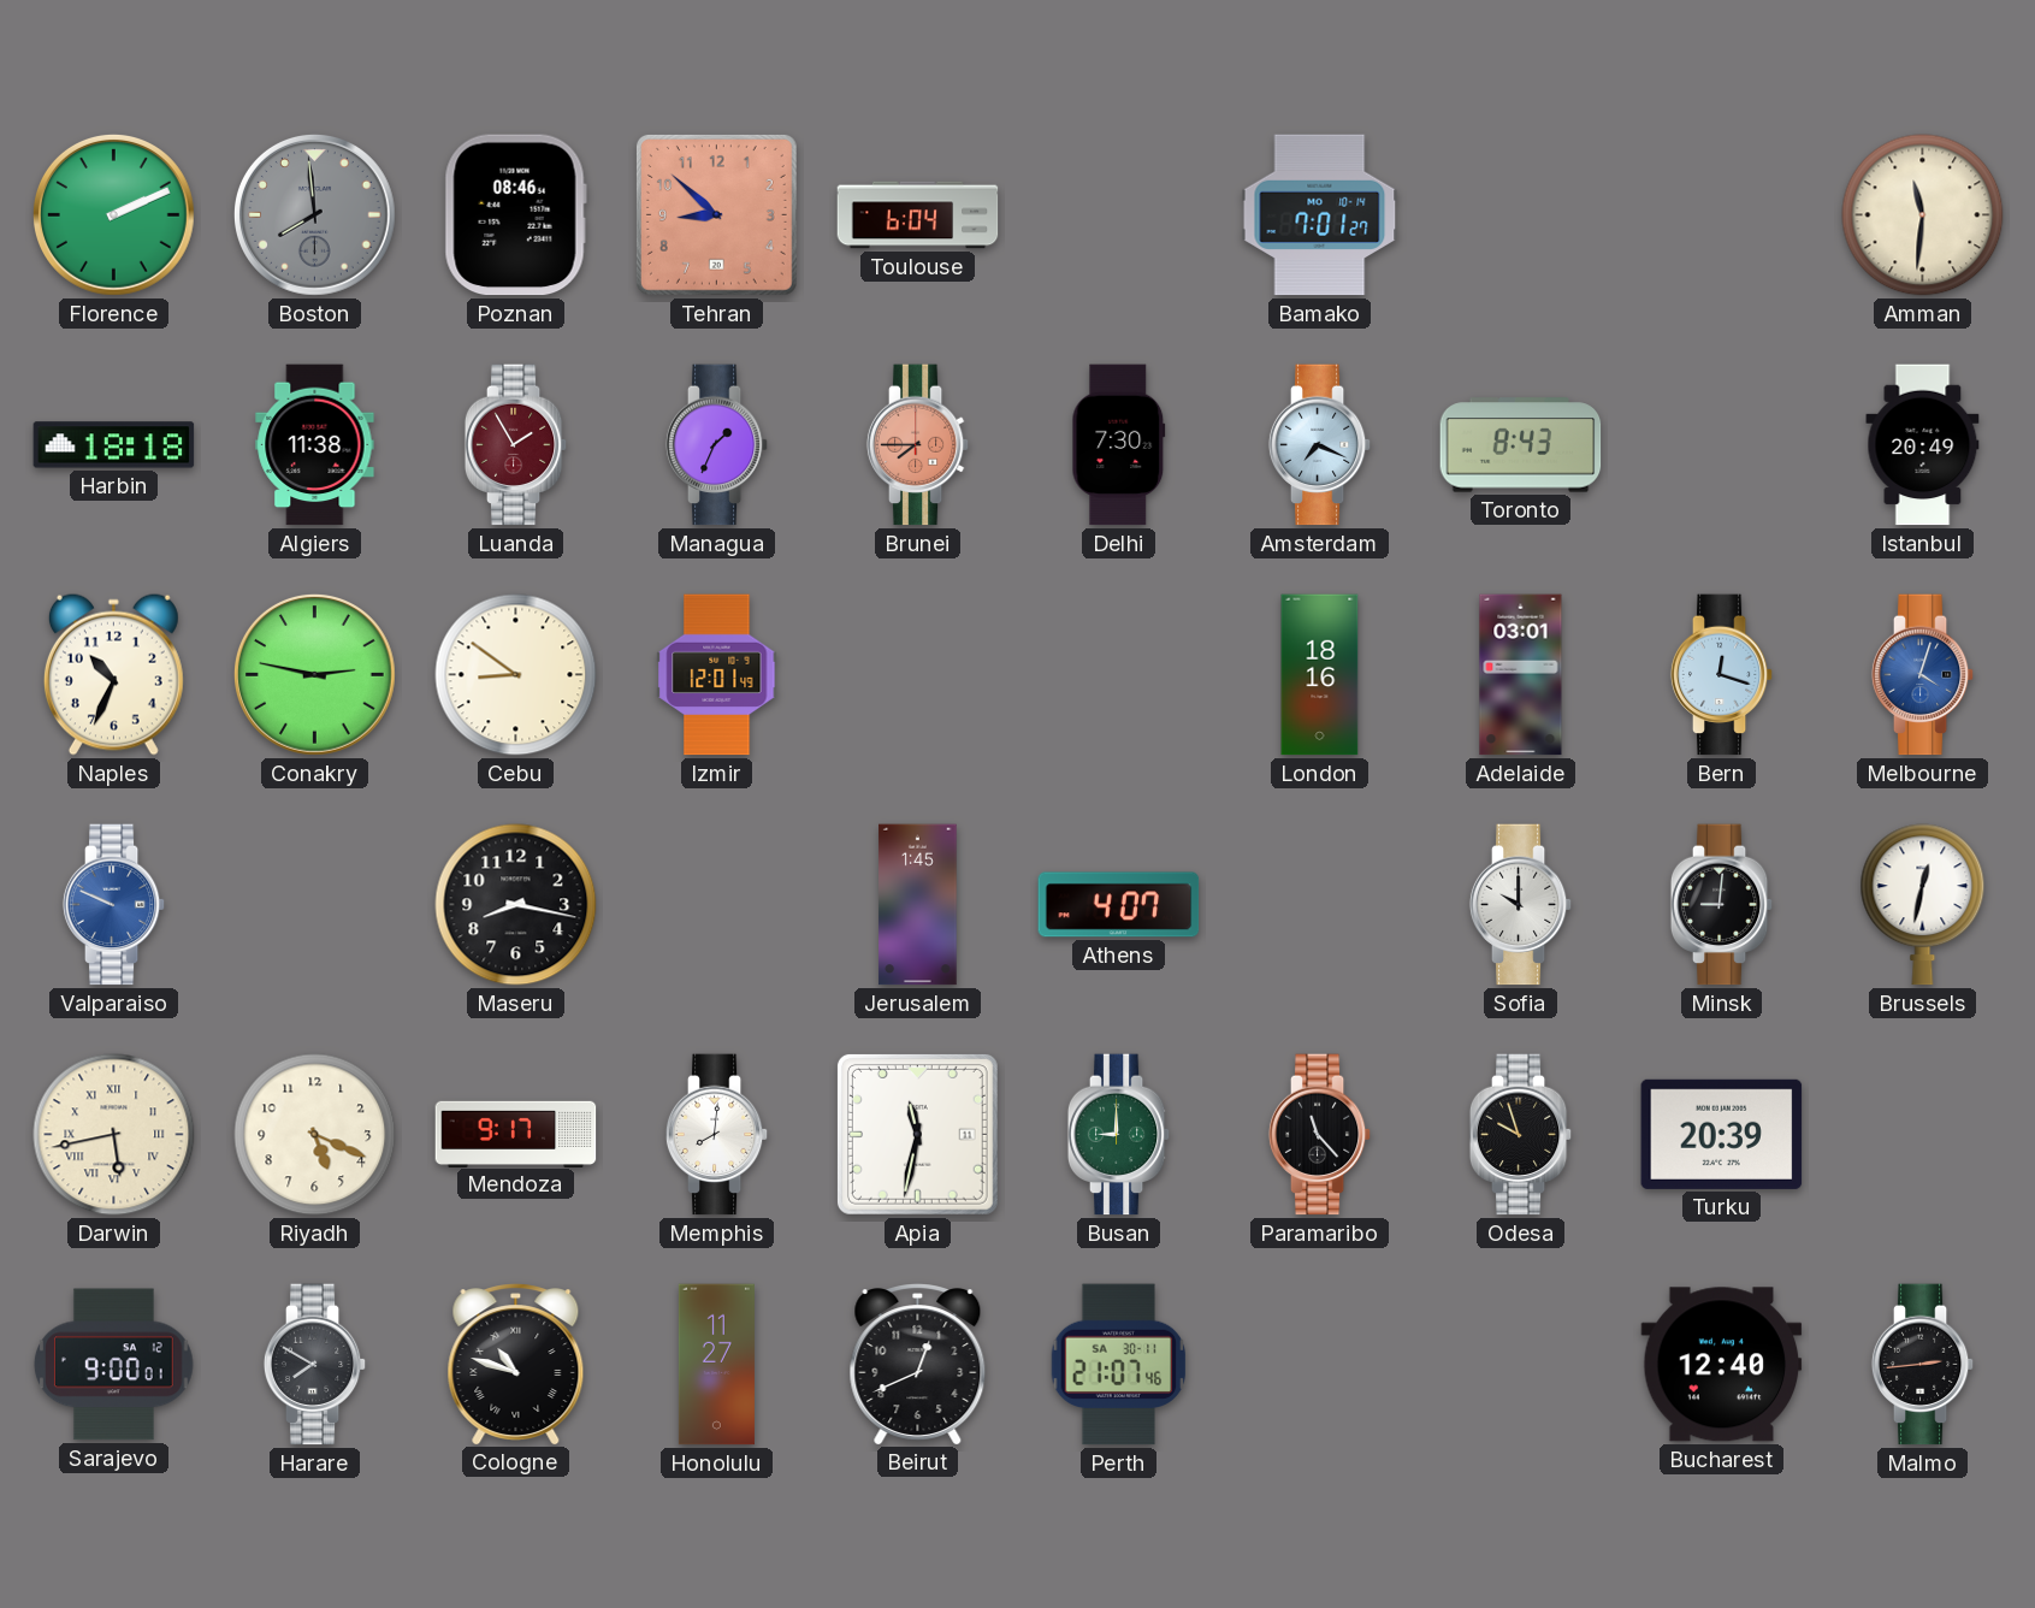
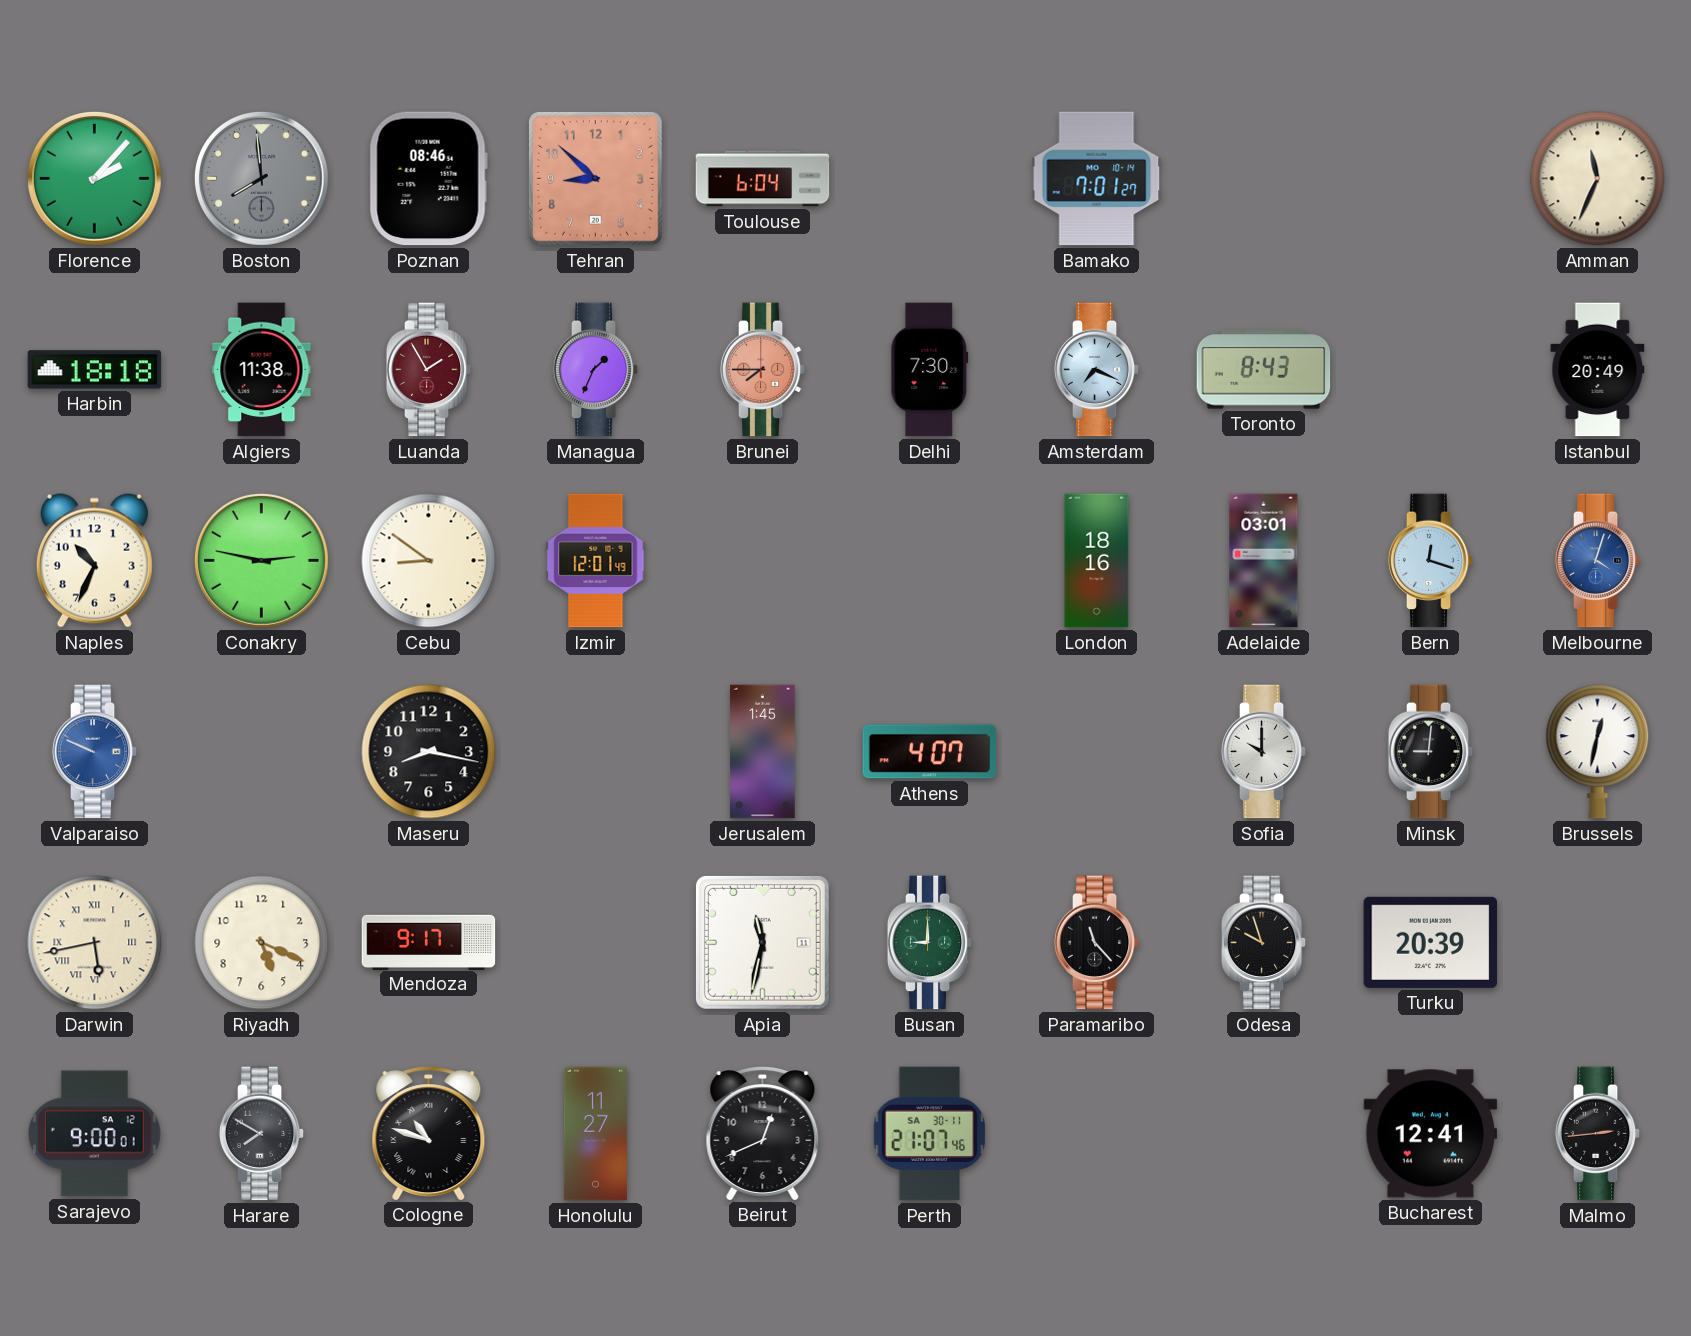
Florence: 2:11 -> 2:07 (94, 178)
Amman: 11:31 -> 11:34 (1598, 179)
Memphis: 8:01 -> none (717, 1135)
Bucharest: 12:40 -> 12:41 (1431, 1134)
